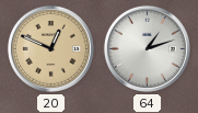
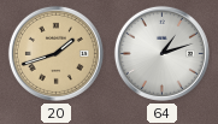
20: 12:49 -> 1:42 (55, 53)
